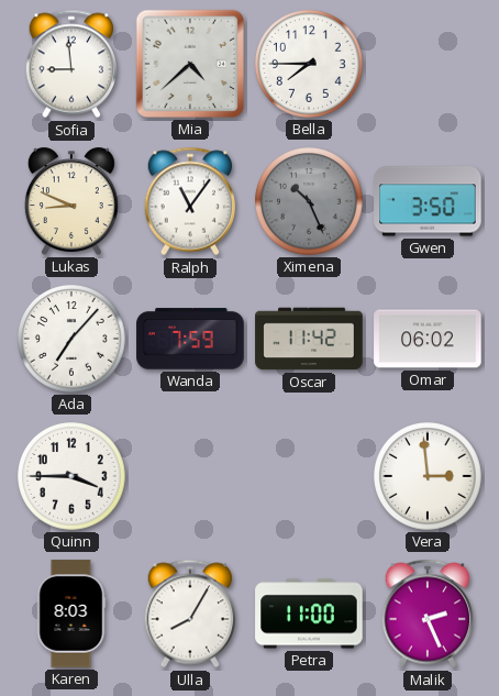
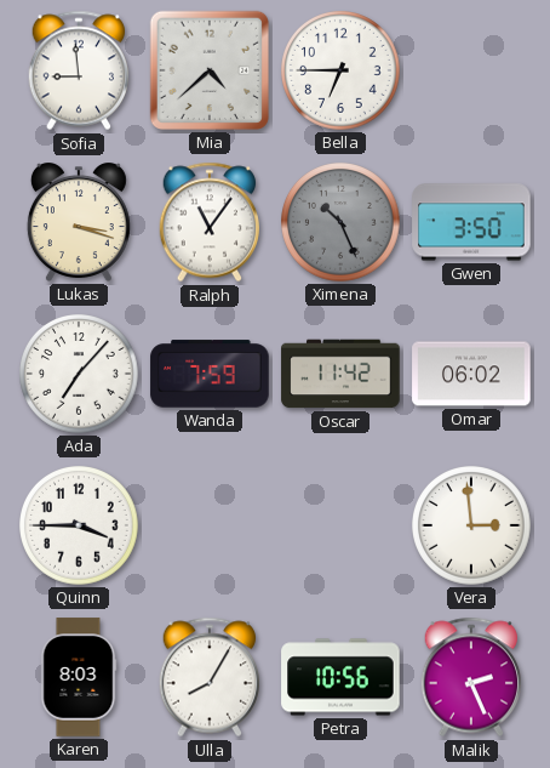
Bella: 7:45 -> 6:45 (340, 70)
Lukas: 8:49 -> 3:18 (79, 222)
Petra: 11:00 -> 10:56 (340, 677)
